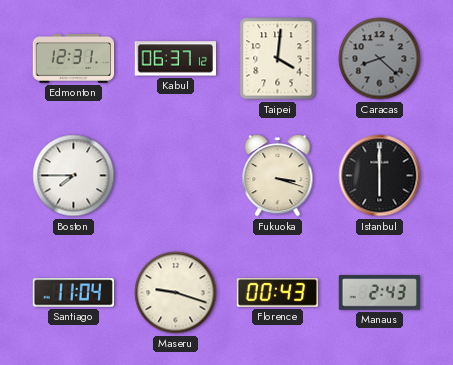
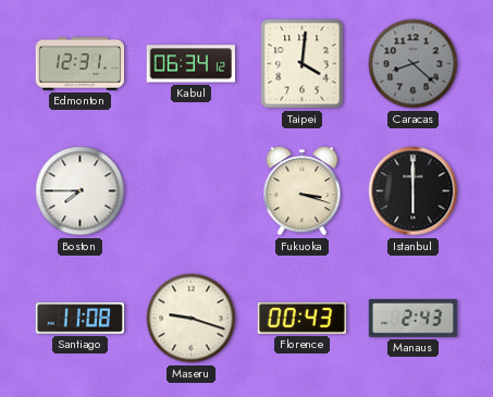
Kabul: 06:37 -> 06:34 (190, 64)
Santiago: 11:04 -> 11:08 (79, 319)
